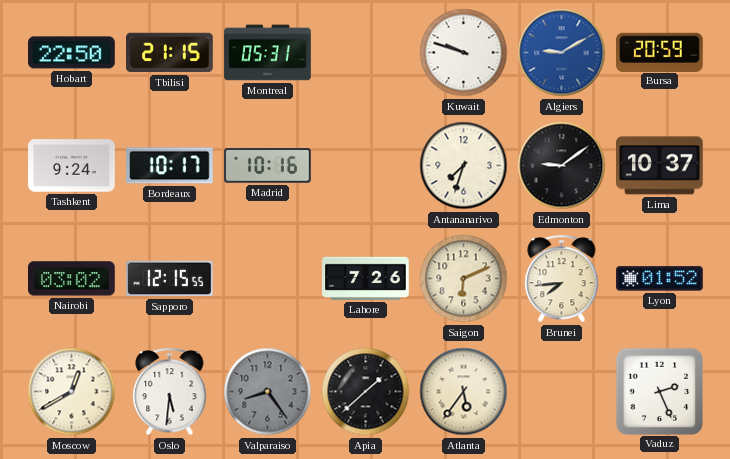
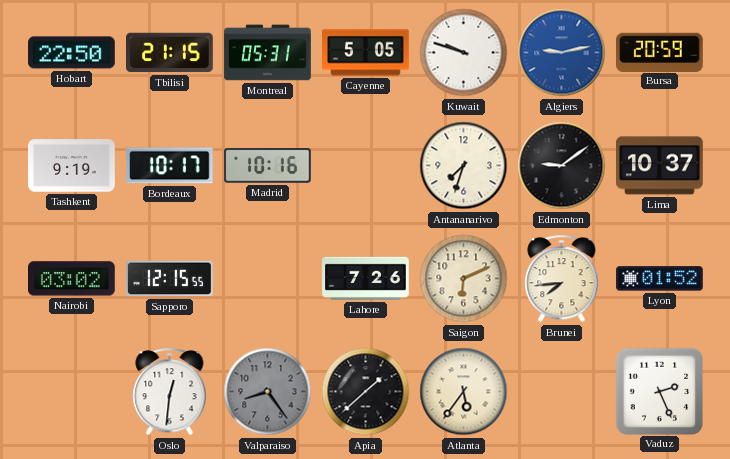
Cayenne: none -> 5:05 (366, 53)
Algiers: 9:10 -> 9:13 (562, 53)
Tashkent: 9:24 -> 9:19 (72, 166)
Moscow: 12:40 -> none (72, 392)
Oslo: 5:31 -> 12:31 (170, 392)
